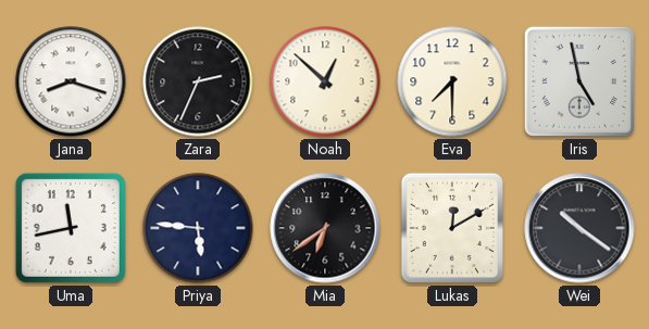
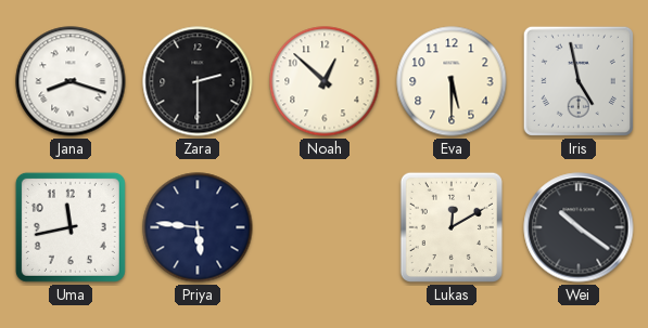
Zara: 2:34 -> 2:30 (198, 81)
Eva: 7:30 -> 5:30 (452, 81)
Mia: 6:39 -> none (325, 228)
